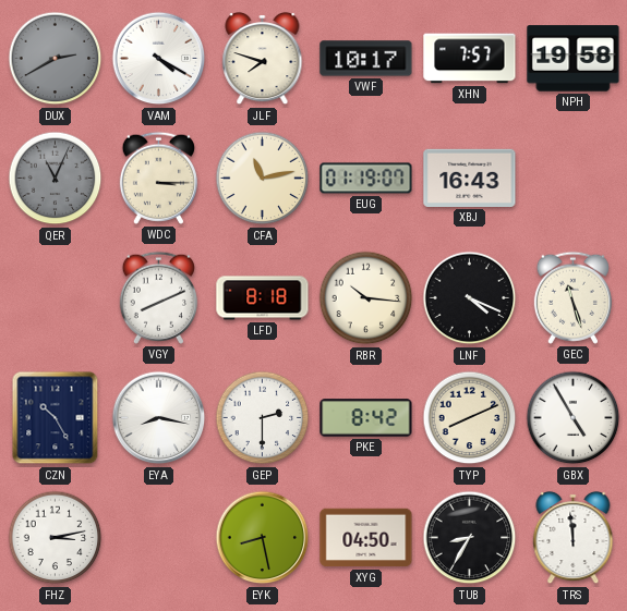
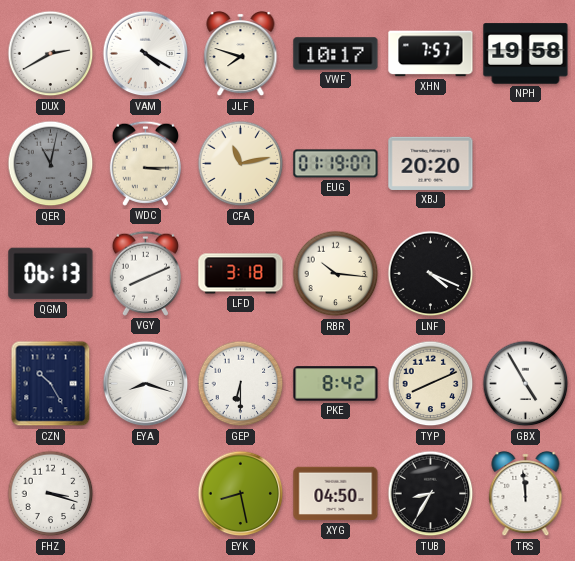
DUX dial: grey -> white (51, 54)
QER: 11:04 -> 11:02 (51, 164)
XBJ: 16:43 -> 20:20 (431, 163)
QGM: none -> 06:13 (51, 274)
LFD: 8:18 -> 3:18 (241, 274)
GEC: 11:27 -> none (572, 297)
EYA: 8:17 -> 8:18 (146, 384)
GEP: 2:30 -> 6:30 (241, 384)
FHZ: 3:13 -> 3:18 (51, 494)
